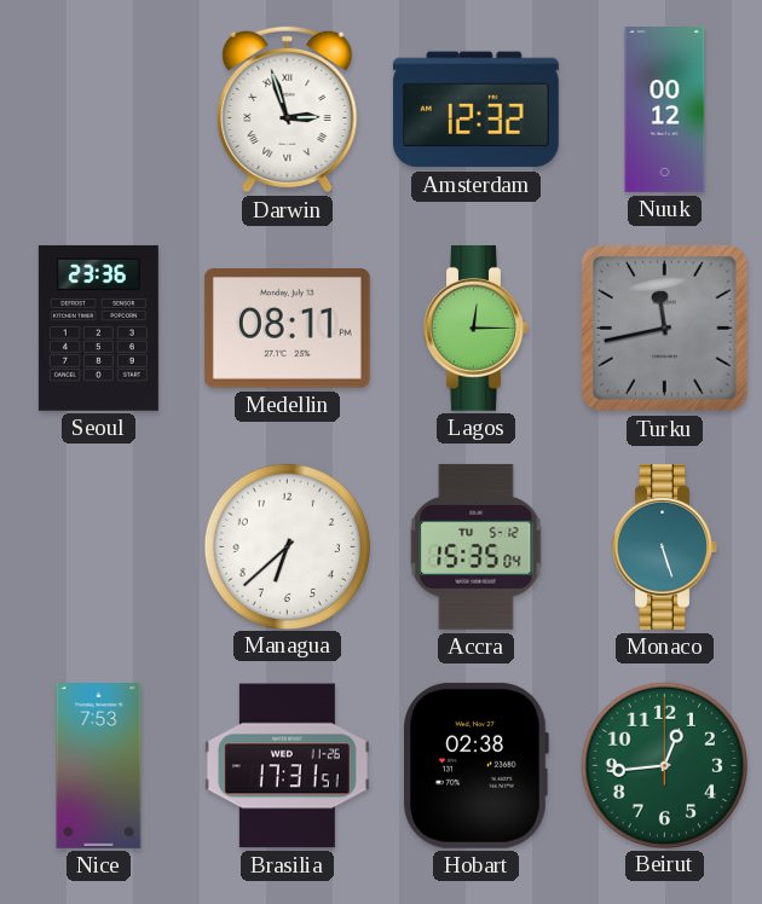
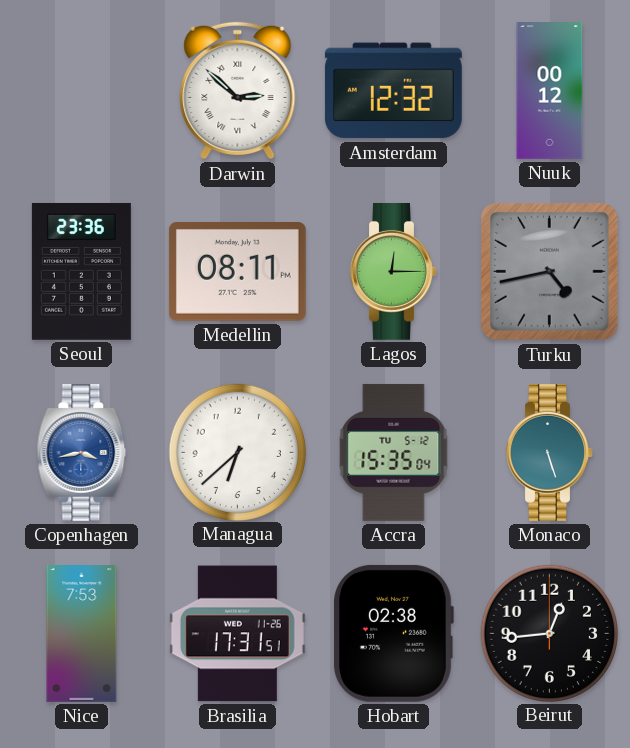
Darwin: 2:57 -> 2:52 (238, 91)
Turku: 11:43 -> 4:43 (550, 272)
Copenhagen: none -> 3:43 (82, 452)
Beirut dial: green -> black (549, 633)
